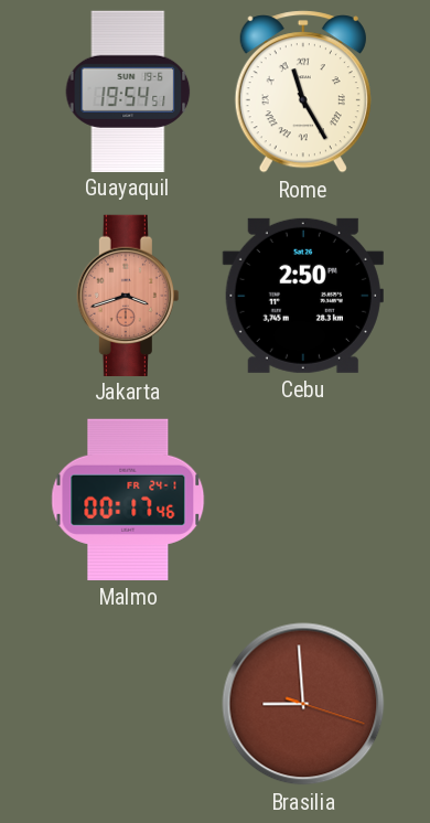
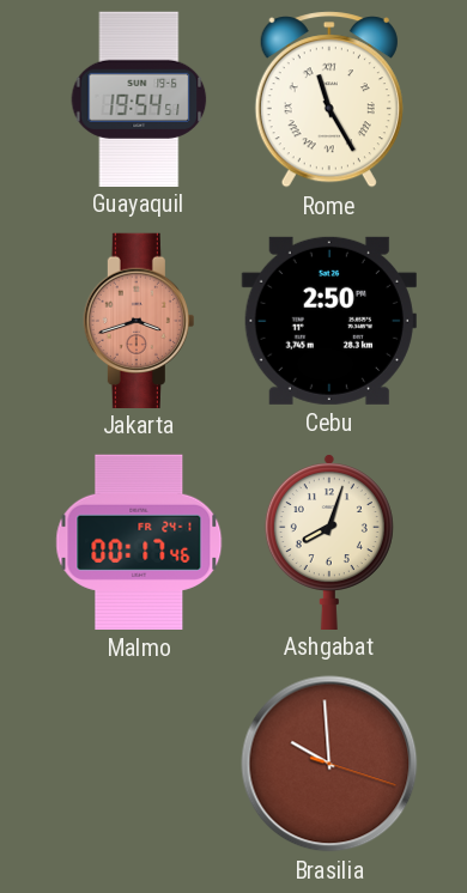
Ashgabat: none -> 8:03 (329, 541)
Brasilia: 8:59 -> 9:59 (329, 764)
